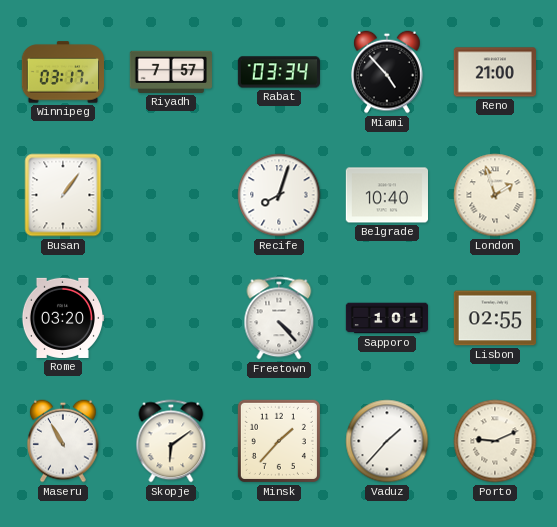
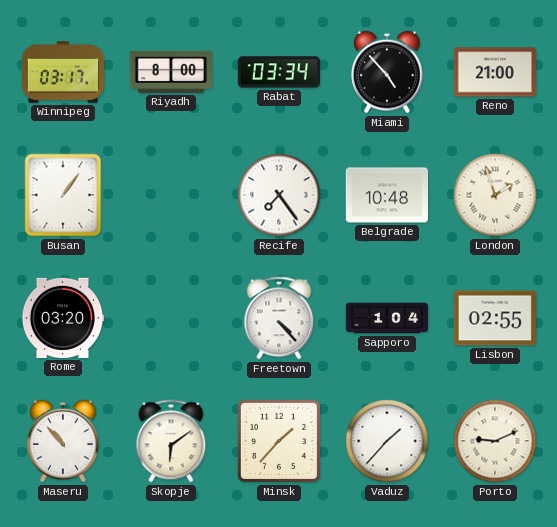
Riyadh: 7:57 -> 8:00 (170, 72)
Recife: 8:03 -> 7:24 (279, 195)
Belgrade: 10:40 -> 10:48 (386, 195)
Sapporo: 1:01 -> 1:04 (387, 318)
Maseru: 10:55 -> 10:53 (63, 441)
